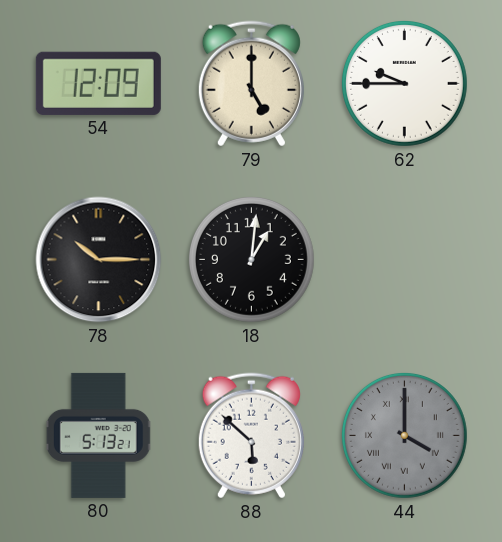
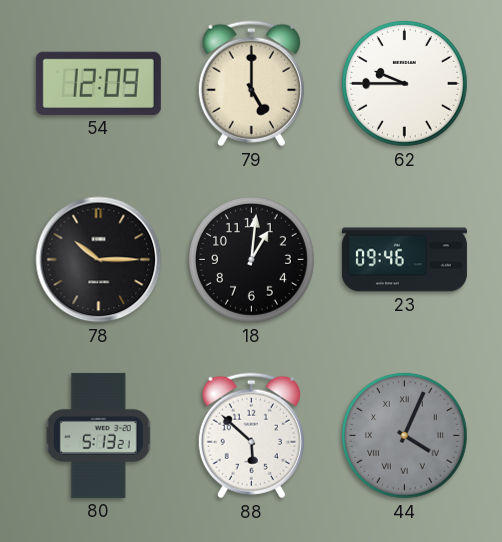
23: none -> 09:46 (404, 260)
44: 4:00 -> 4:04 (404, 435)
